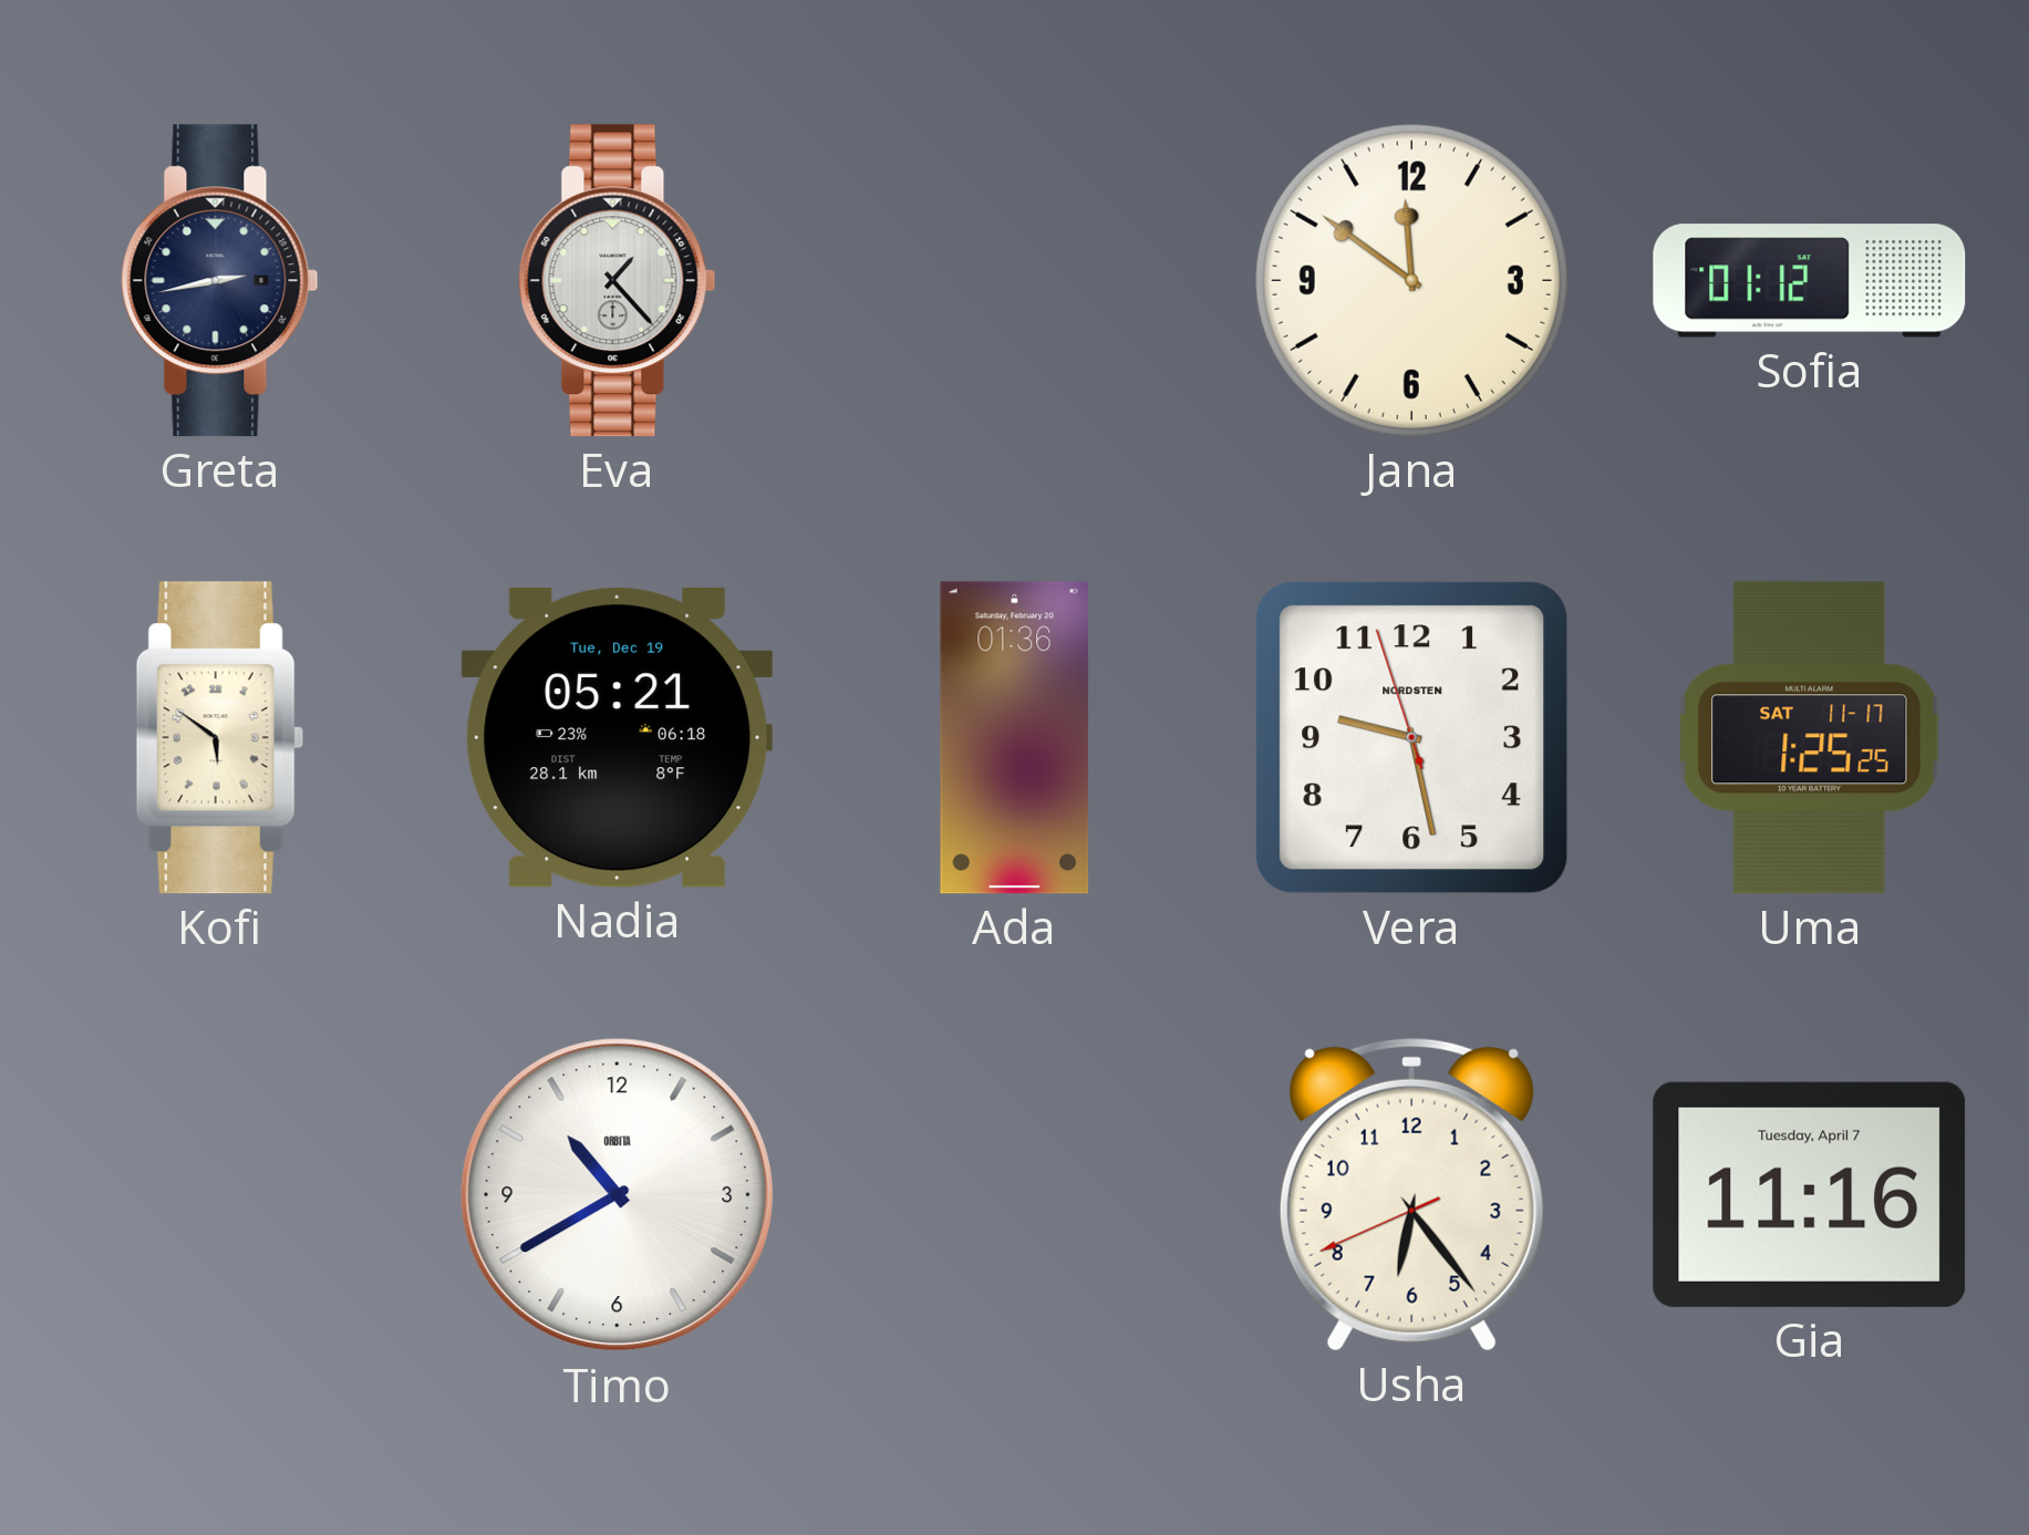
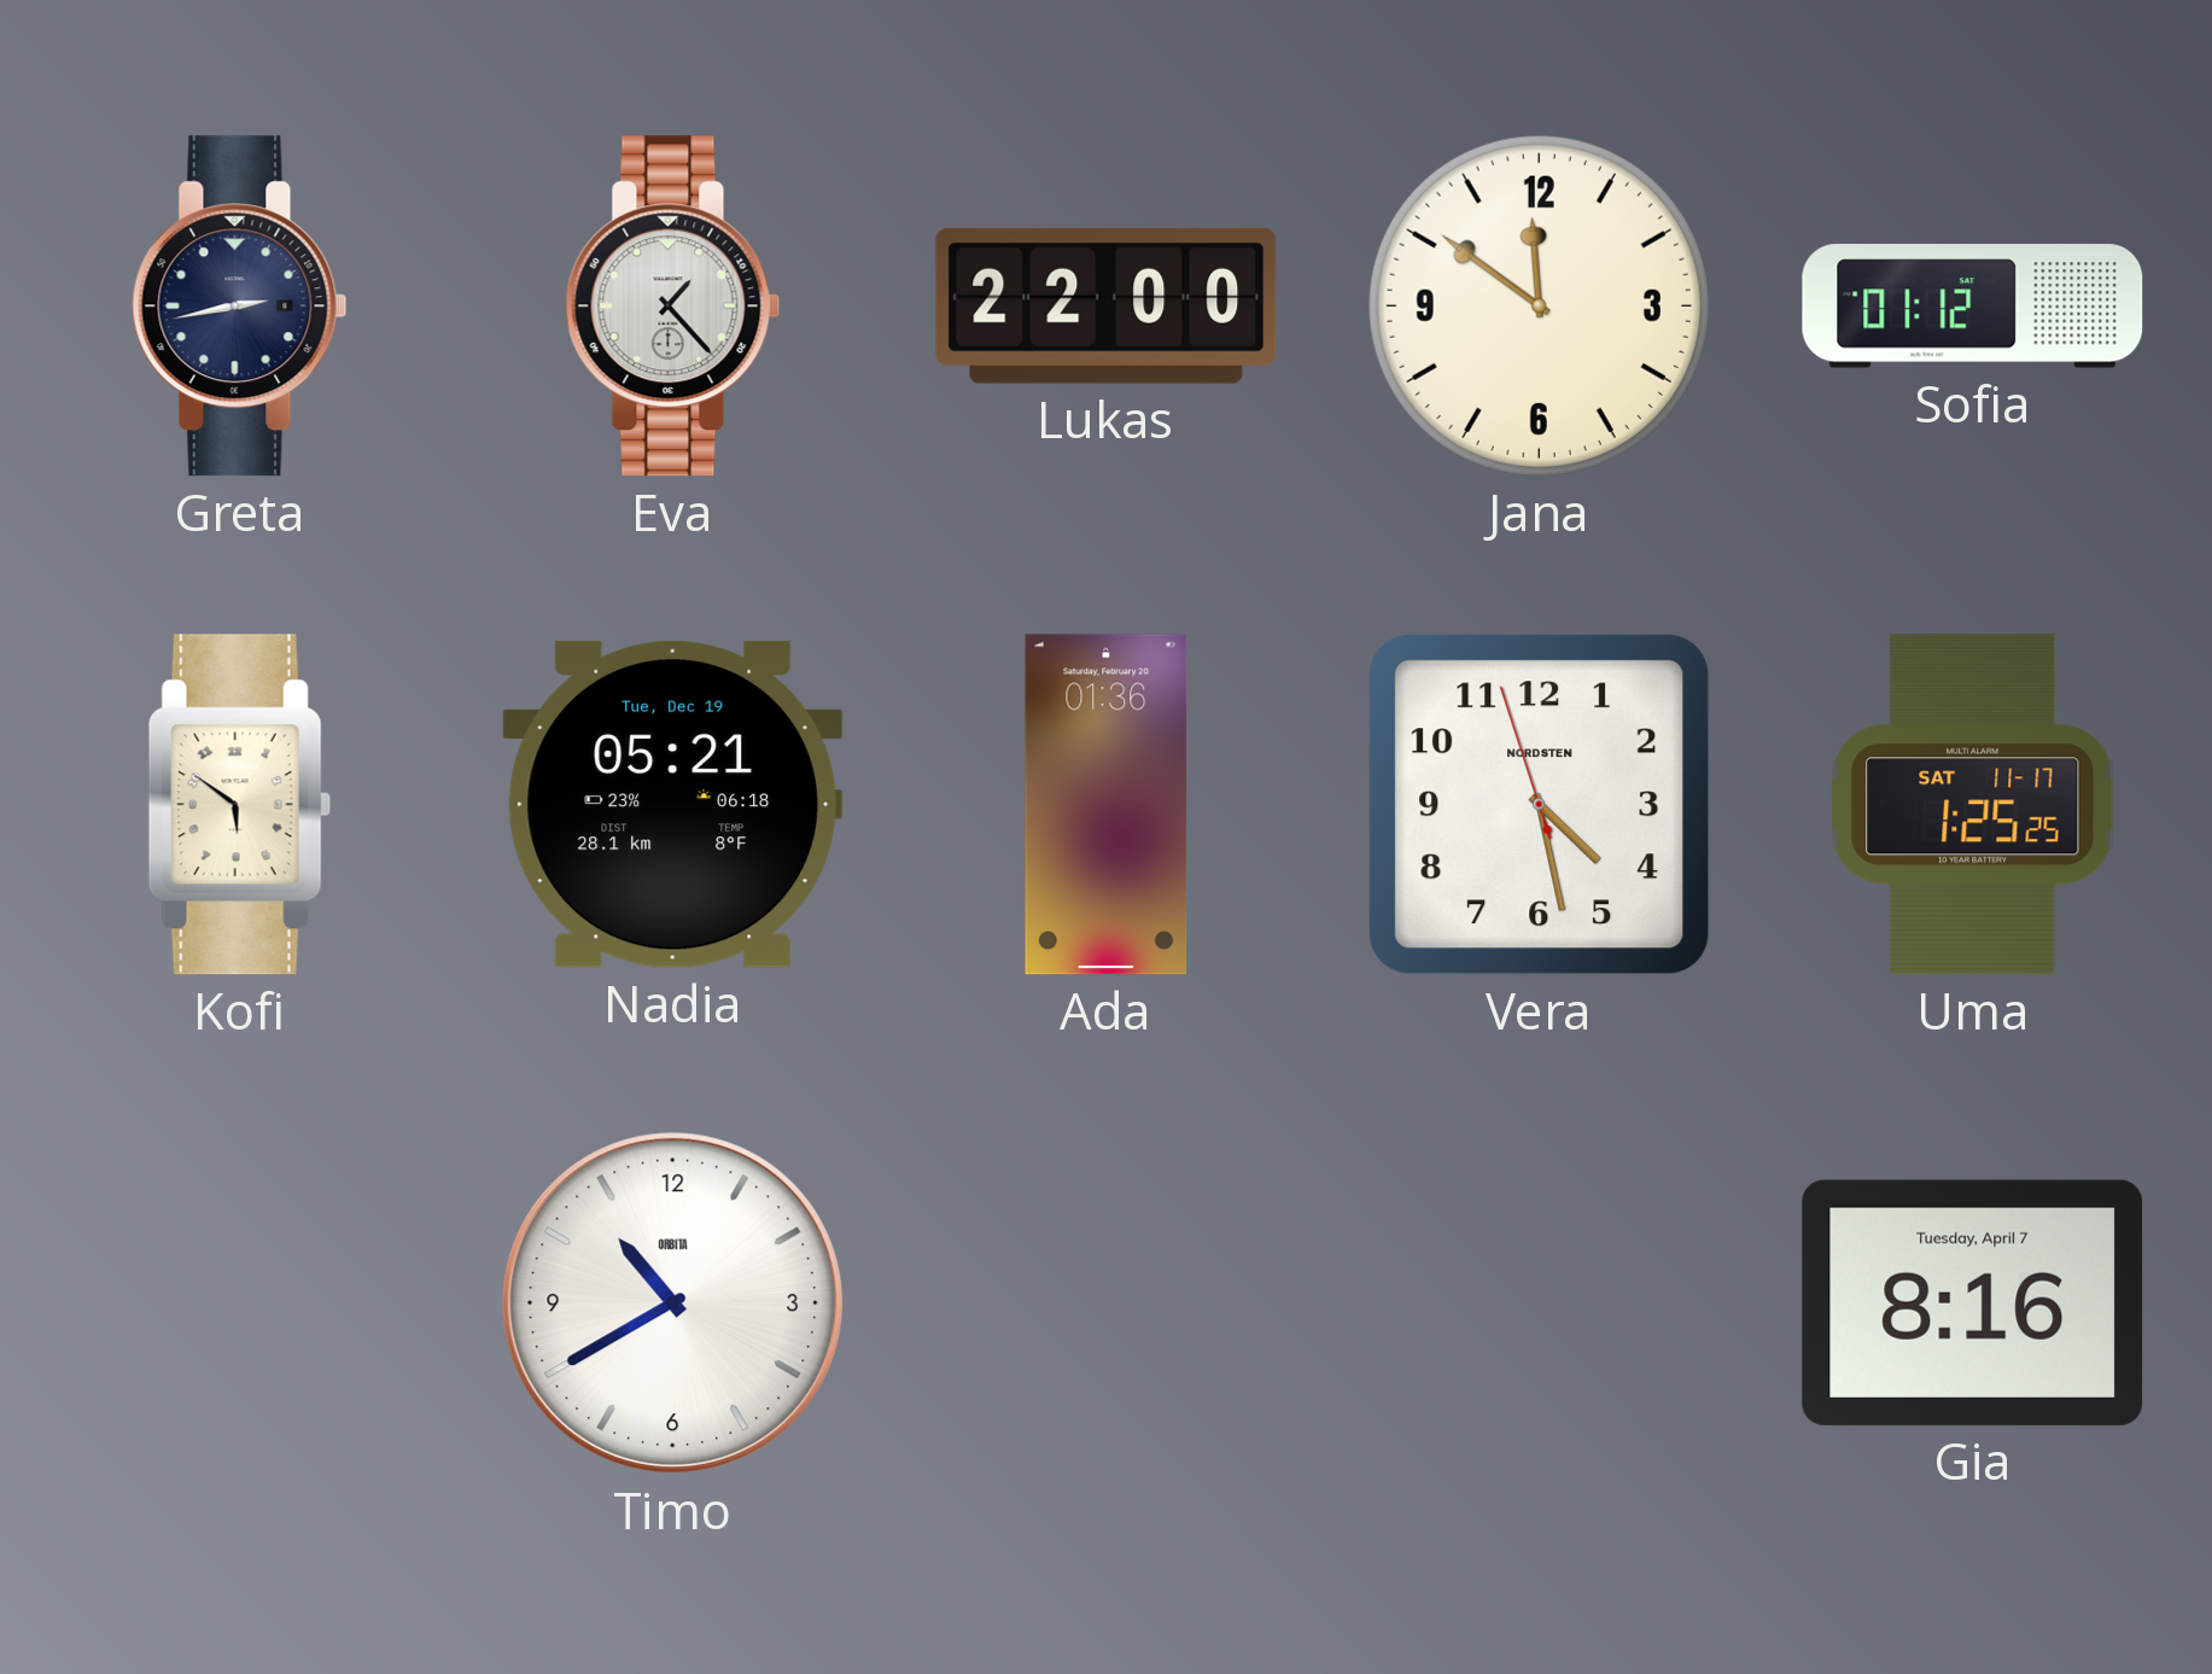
Lukas: none -> 22:00 (1107, 305)
Vera: 9:27 -> 4:27 (1540, 805)
Usha: 6:23 -> none (1411, 1194)
Gia: 11:16 -> 8:16 (1973, 1302)
